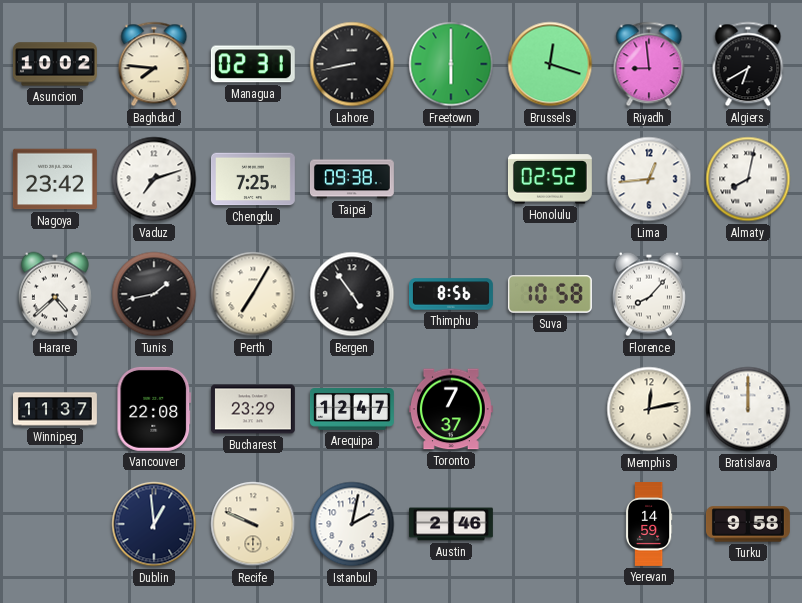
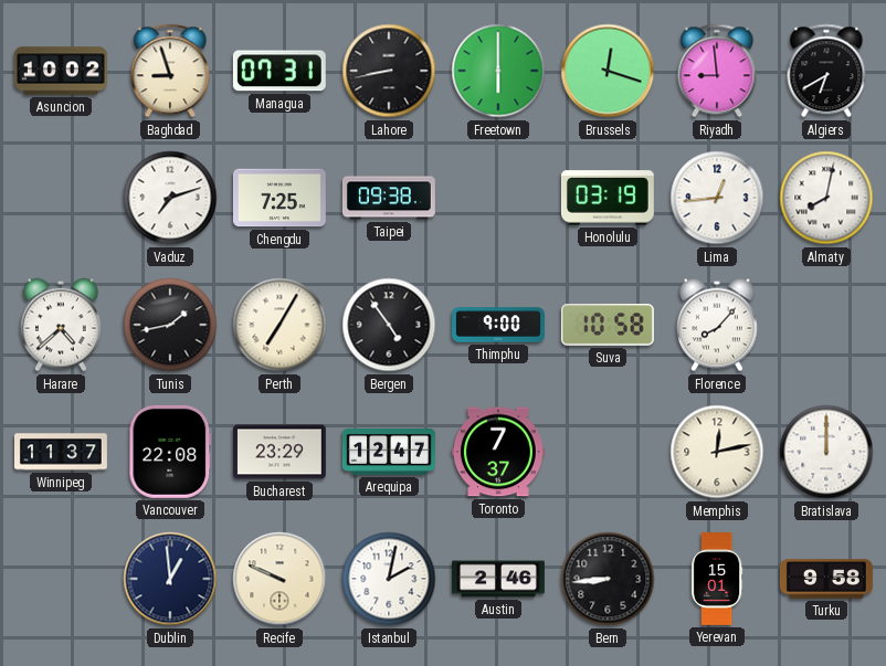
Baghdad: 7:46 -> 8:57 (170, 71)
Managua: 02:31 -> 07:31 (279, 71)
Nagoya: 23:42 -> none (55, 179)
Honolulu: 02:52 -> 03:19 (608, 198)
Thimphu: 8:56 -> 9:00 (499, 325)
Bern: none -> 8:44 (608, 579)
Yerevan: 14:59 -> 15:01 (717, 580)
